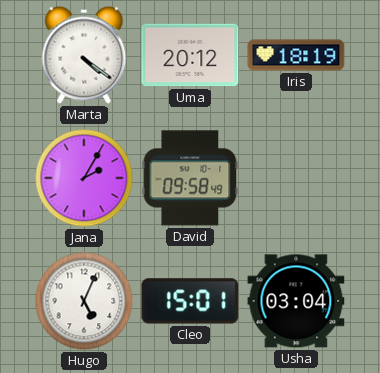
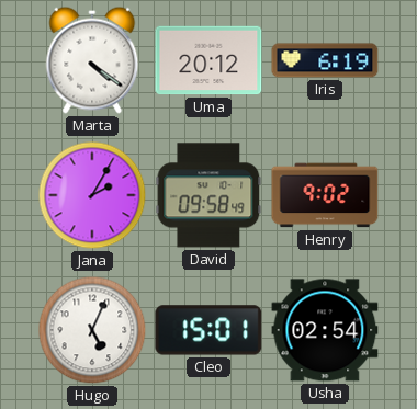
Iris: 18:19 -> 6:19 (325, 60)
Henry: none -> 9:02 (325, 195)
Usha: 03:04 -> 02:54 (325, 330)
